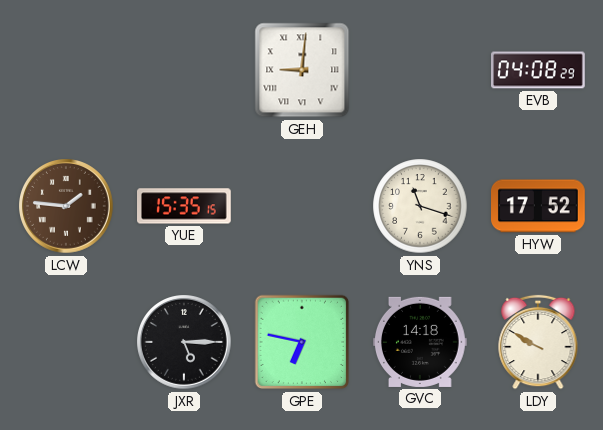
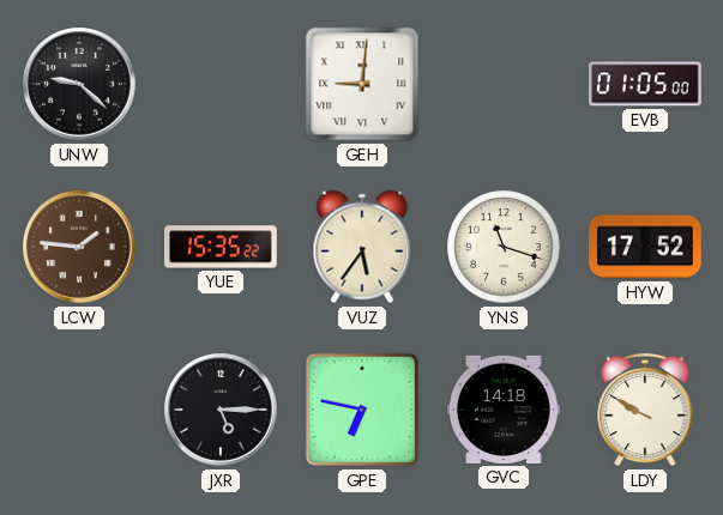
UNW: none -> 9:22 (79, 84)
EVB: 04:08 -> 01:05 (646, 84)
YUE: 15:35:15 -> 15:35:22 (222, 247)
VUZ: none -> 5:36 (362, 247)
